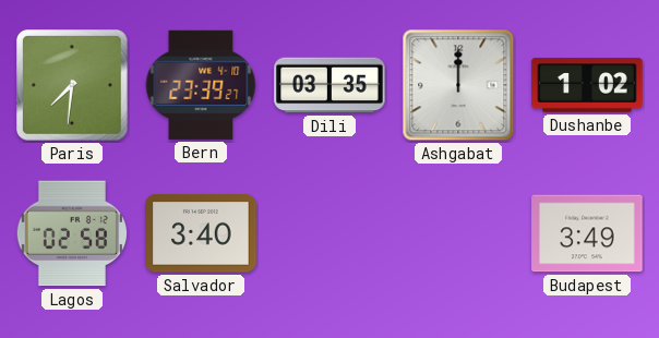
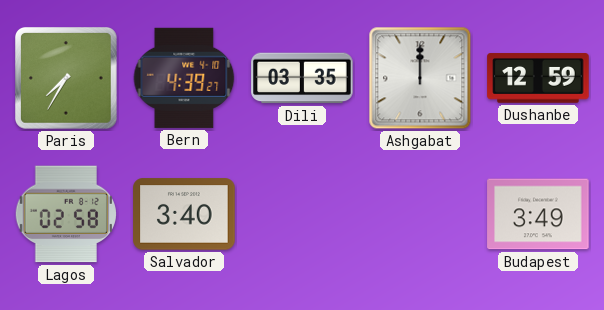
Paris: 7:31 -> 7:35 (67, 79)
Bern: 23:39 -> 4:39 (184, 78)
Dushanbe: 1:02 -> 12:59 (538, 78)
